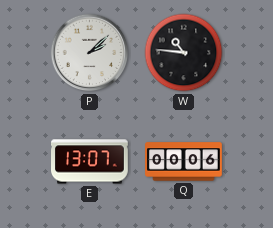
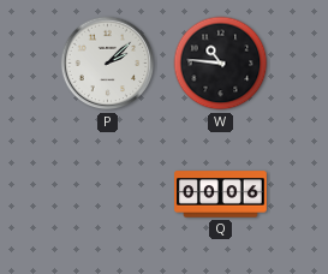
E: 13:07 -> none (90, 162)
